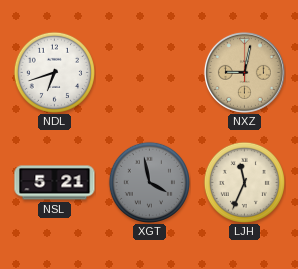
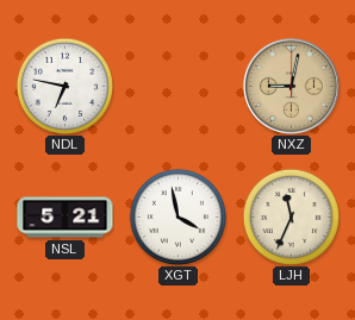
NDL: 6:42 -> 6:47 (64, 86)
XGT dial: grey -> white (177, 217)
